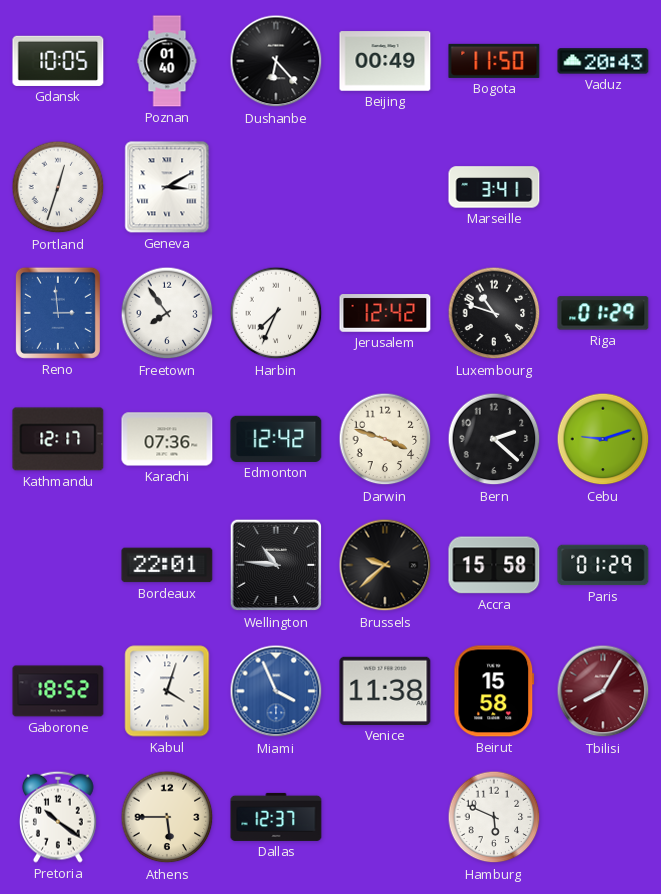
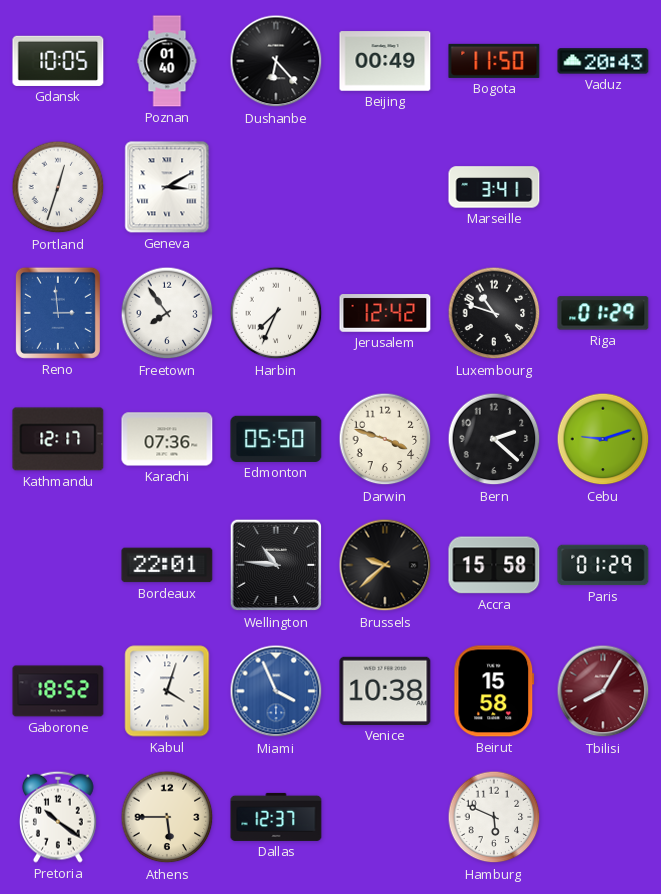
Edmonton: 12:42 -> 05:50 (276, 439)
Venice: 11:38 -> 10:38 (385, 691)
